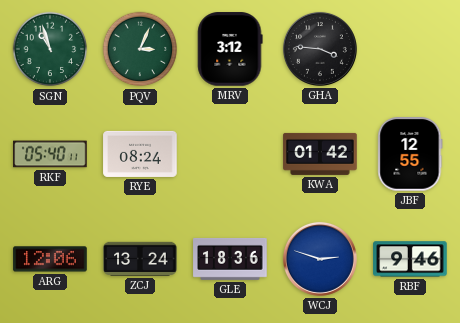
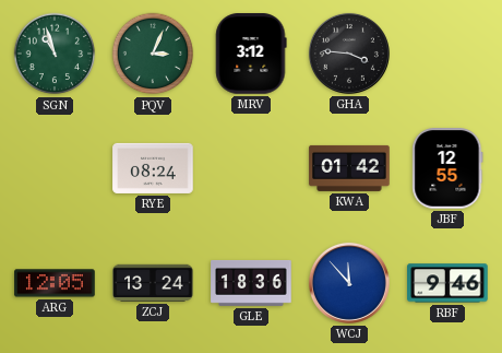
RKF: 05:40 -> none (50, 154)
ARG: 12:06 -> 12:05 (55, 283)
WCJ: 2:48 -> 11:53 (349, 283)
